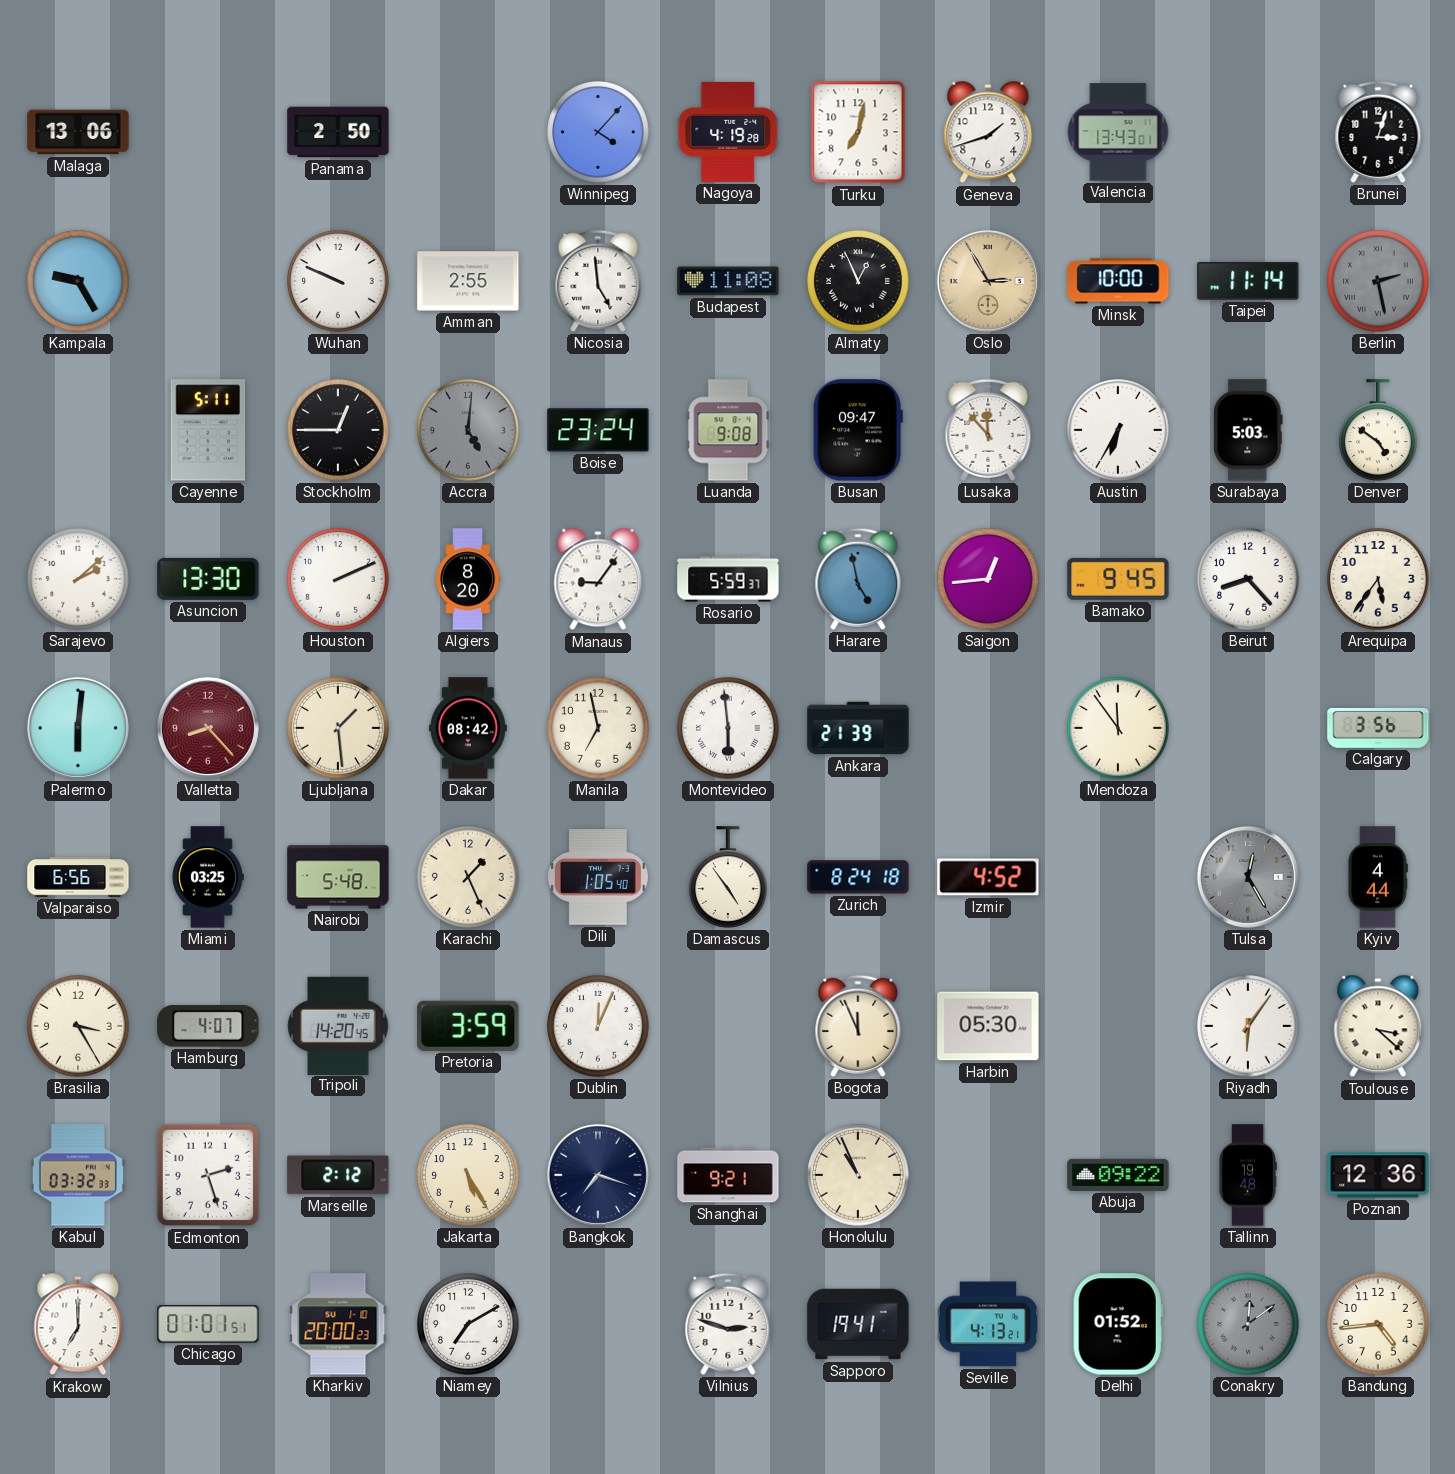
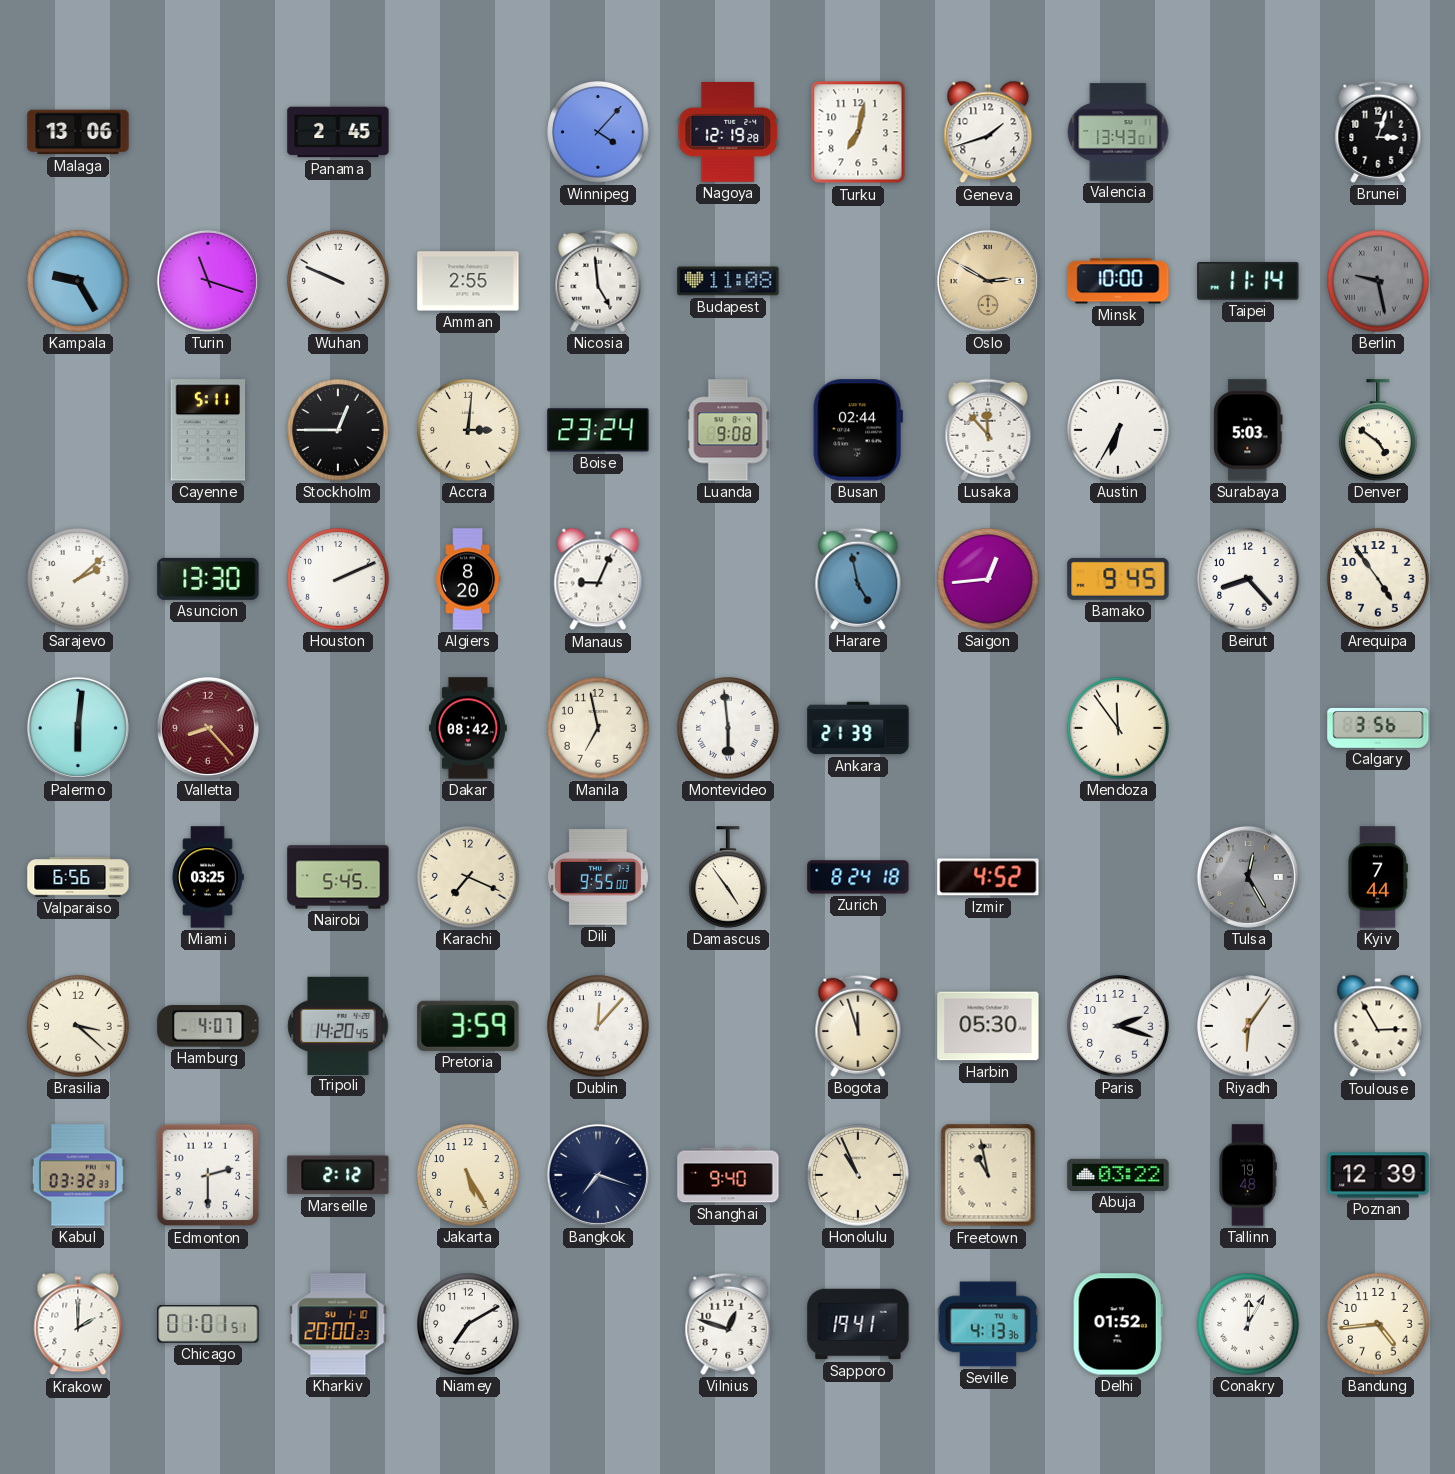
Panama: 2:50 -> 2:45 (338, 132)
Nagoya: 4:19 -> 12:19 (728, 132)
Turin: none -> 11:18 (208, 281)
Almaty: 12:56 -> none (858, 281)
Oslo: 2:55 -> 2:50 (988, 281)
Berlin: 2:28 -> 9:28 (1378, 281)
Accra: 5:01 -> 3:01 (468, 430)
Accra dial: grey -> cream (468, 430)
Busan: 09:47 -> 02:44 (858, 430)
Manaus: 9:06 -> 9:04 (598, 579)
Rosario: 5:59 -> none (728, 579)
Arequipa: 5:36 -> 4:54 (1378, 579)
Ljubljana: 1:29 -> none (338, 728)
Nairobi: 5:48 -> 5:45 (338, 877)
Karachi: 1:26 -> 7:19 (468, 877)
Dili: 1:05 -> 9:55 (598, 878)
Kyiv: 4:44 -> 7:44 (1377, 877)
Brasilia: 3:25 -> 3:22 (78, 1026)
Dublin: 12:04 -> 12:07 (598, 1026)
Bogota: 11:56 -> 11:57 (858, 1026)
Paris: none -> 2:18 (1118, 1026)
Toulouse: 3:22 -> 2:55 (1378, 1026)
Edmonton: 2:27 -> 2:30 (208, 1175)
Shanghai: 9:21 -> 9:40 (728, 1175)
Freetown: none -> 10:58 (988, 1175)
Abuja: 09:22 -> 03:22 (1118, 1175)
Poznan: 12:36 -> 12:39 (1378, 1175)
Krakow: 7:00 -> 2:00 (78, 1324)
Vilnius: 2:48 -> 12:48 (728, 1324)
Seville: 4:13:21 -> 4:13:36 (988, 1324)
Conakry: 12:09 -> 12:05 (1248, 1324)
Conakry dial: grey -> white (1248, 1324)
